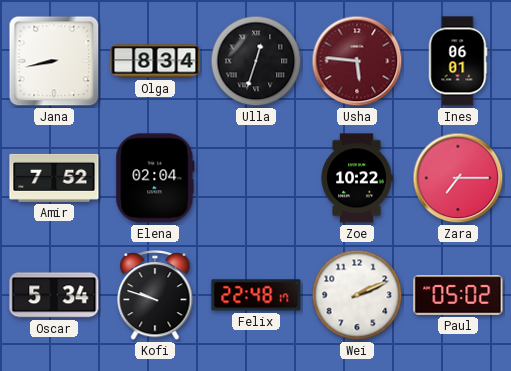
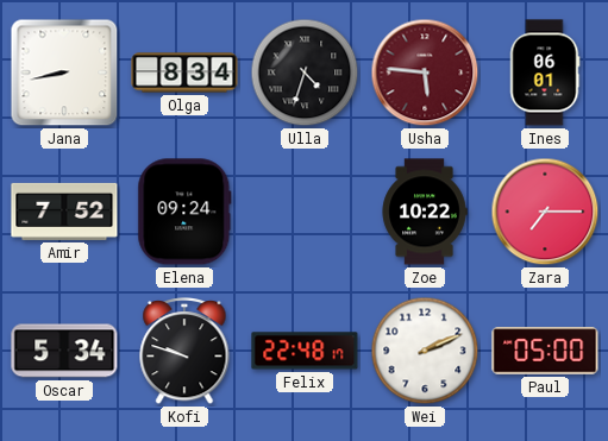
Ulla: 12:33 -> 4:33 (305, 73)
Elena: 02:04 -> 09:24 (184, 212)
Paul: 05:02 -> 05:00 (545, 351)
